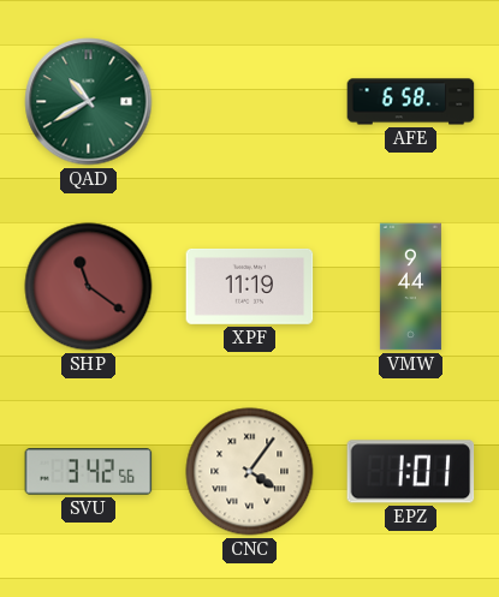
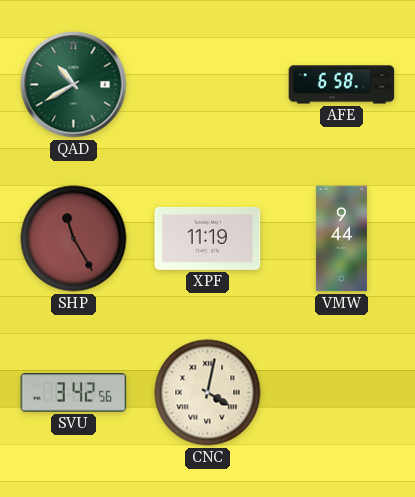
SHP: 11:21 -> 11:25 (74, 239)
CNC: 4:06 -> 4:02 (208, 393)
EPZ: 1:01 -> none (411, 472)
